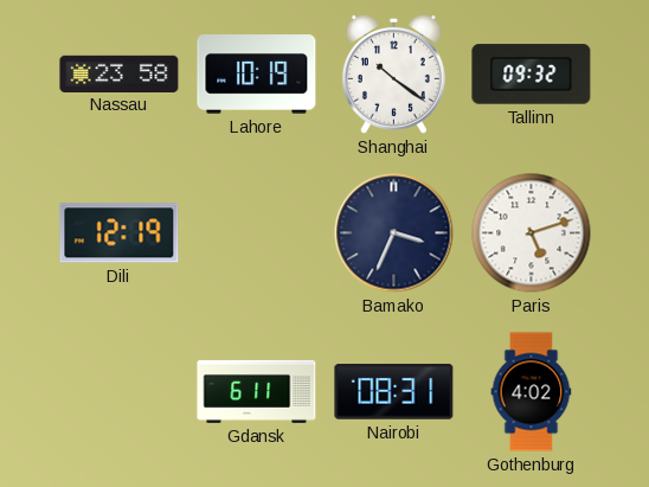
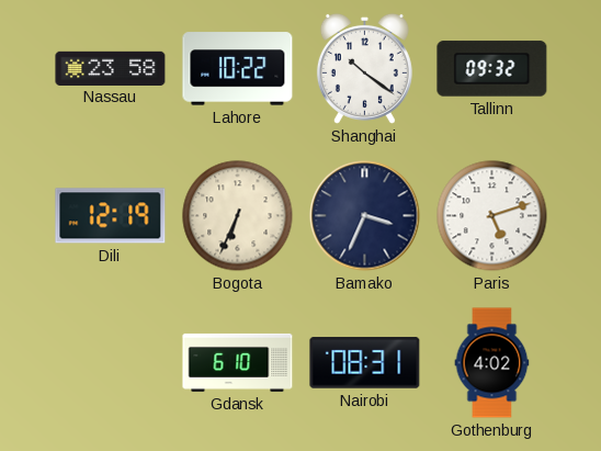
Lahore: 10:19 -> 10:22 (238, 69)
Bogota: none -> 6:34 (238, 216)
Gdansk: 6:11 -> 6:10 (238, 362)
